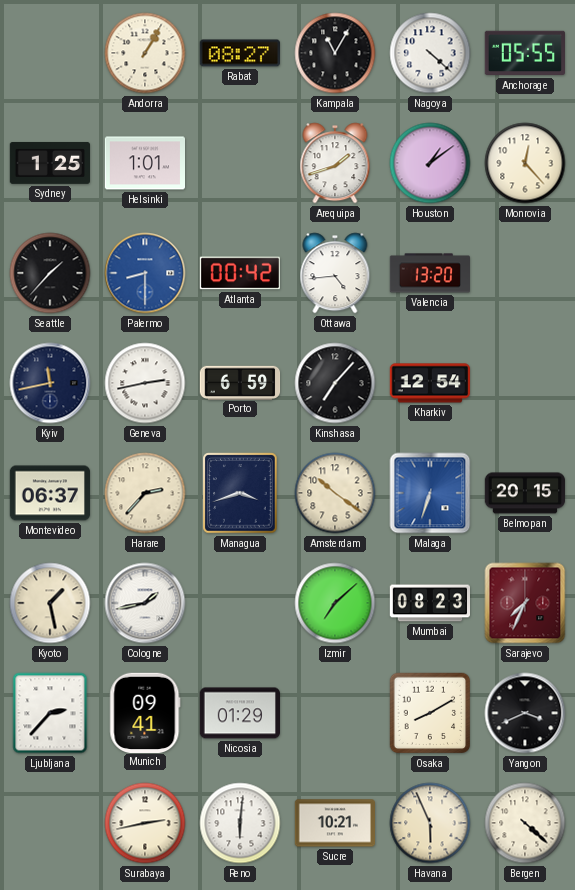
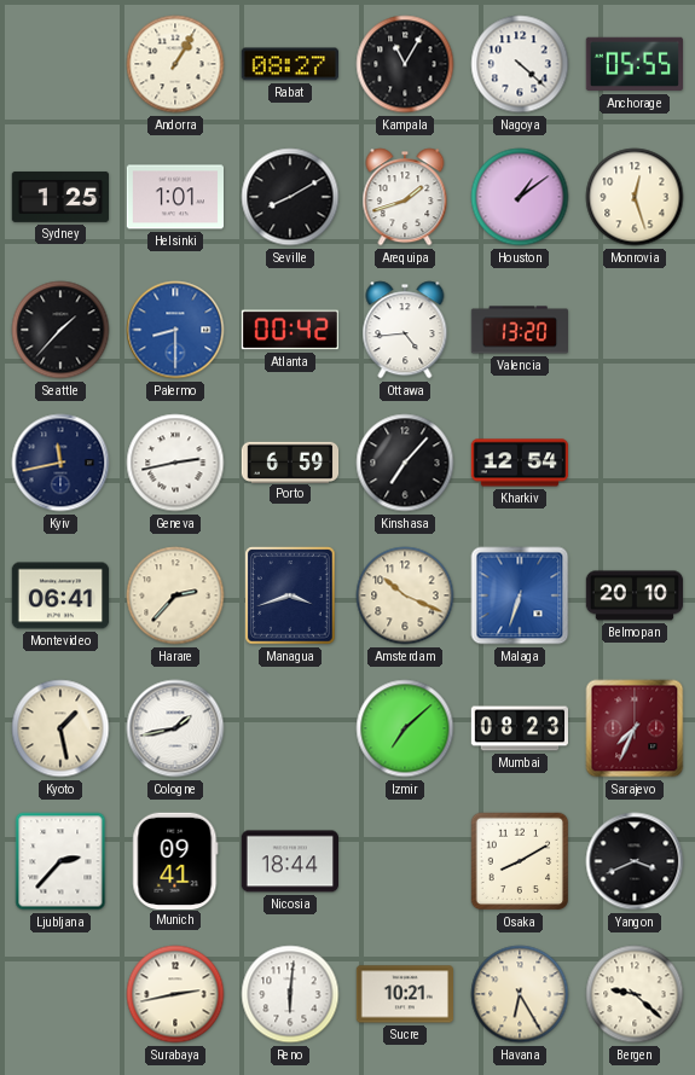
Seville: none -> 8:10 (290, 197)
Monrovia: 12:23 -> 12:27 (635, 197)
Montevideo: 06:37 -> 06:41 (60, 595)
Amsterdam: 10:21 -> 10:19 (405, 595)
Belmopan: 20:15 -> 20:10 (635, 595)
Nicosia: 01:29 -> 18:44 (289, 861)
Havana: 5:56 -> 6:25 (520, 994)
Bergen: 4:22 -> 9:22 (635, 994)
